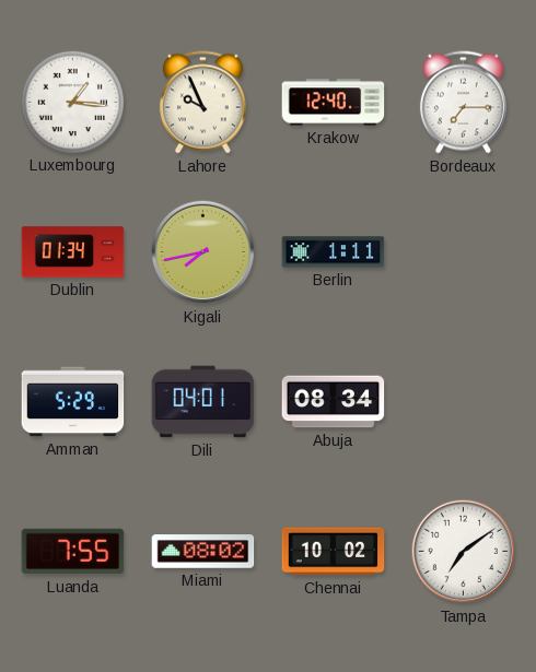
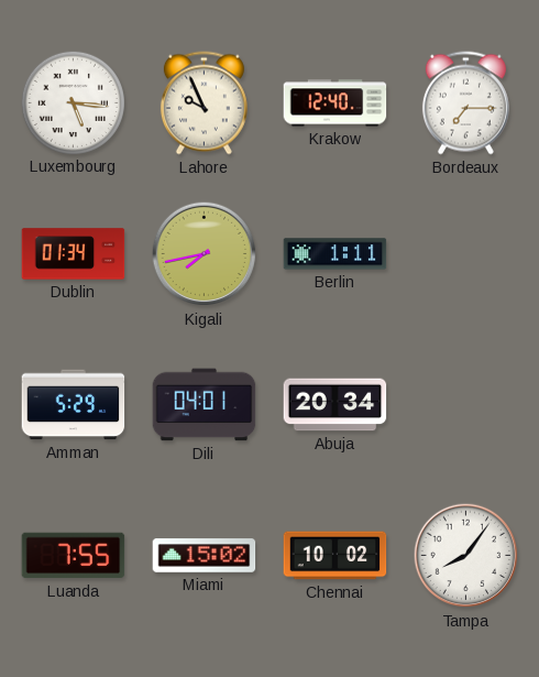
Luxembourg: 1:16 -> 5:16 (73, 102)
Abuja: 08:34 -> 20:34 (335, 405)
Miami: 08:02 -> 15:02 (205, 556)
Tampa: 7:09 -> 8:06 (466, 556)
